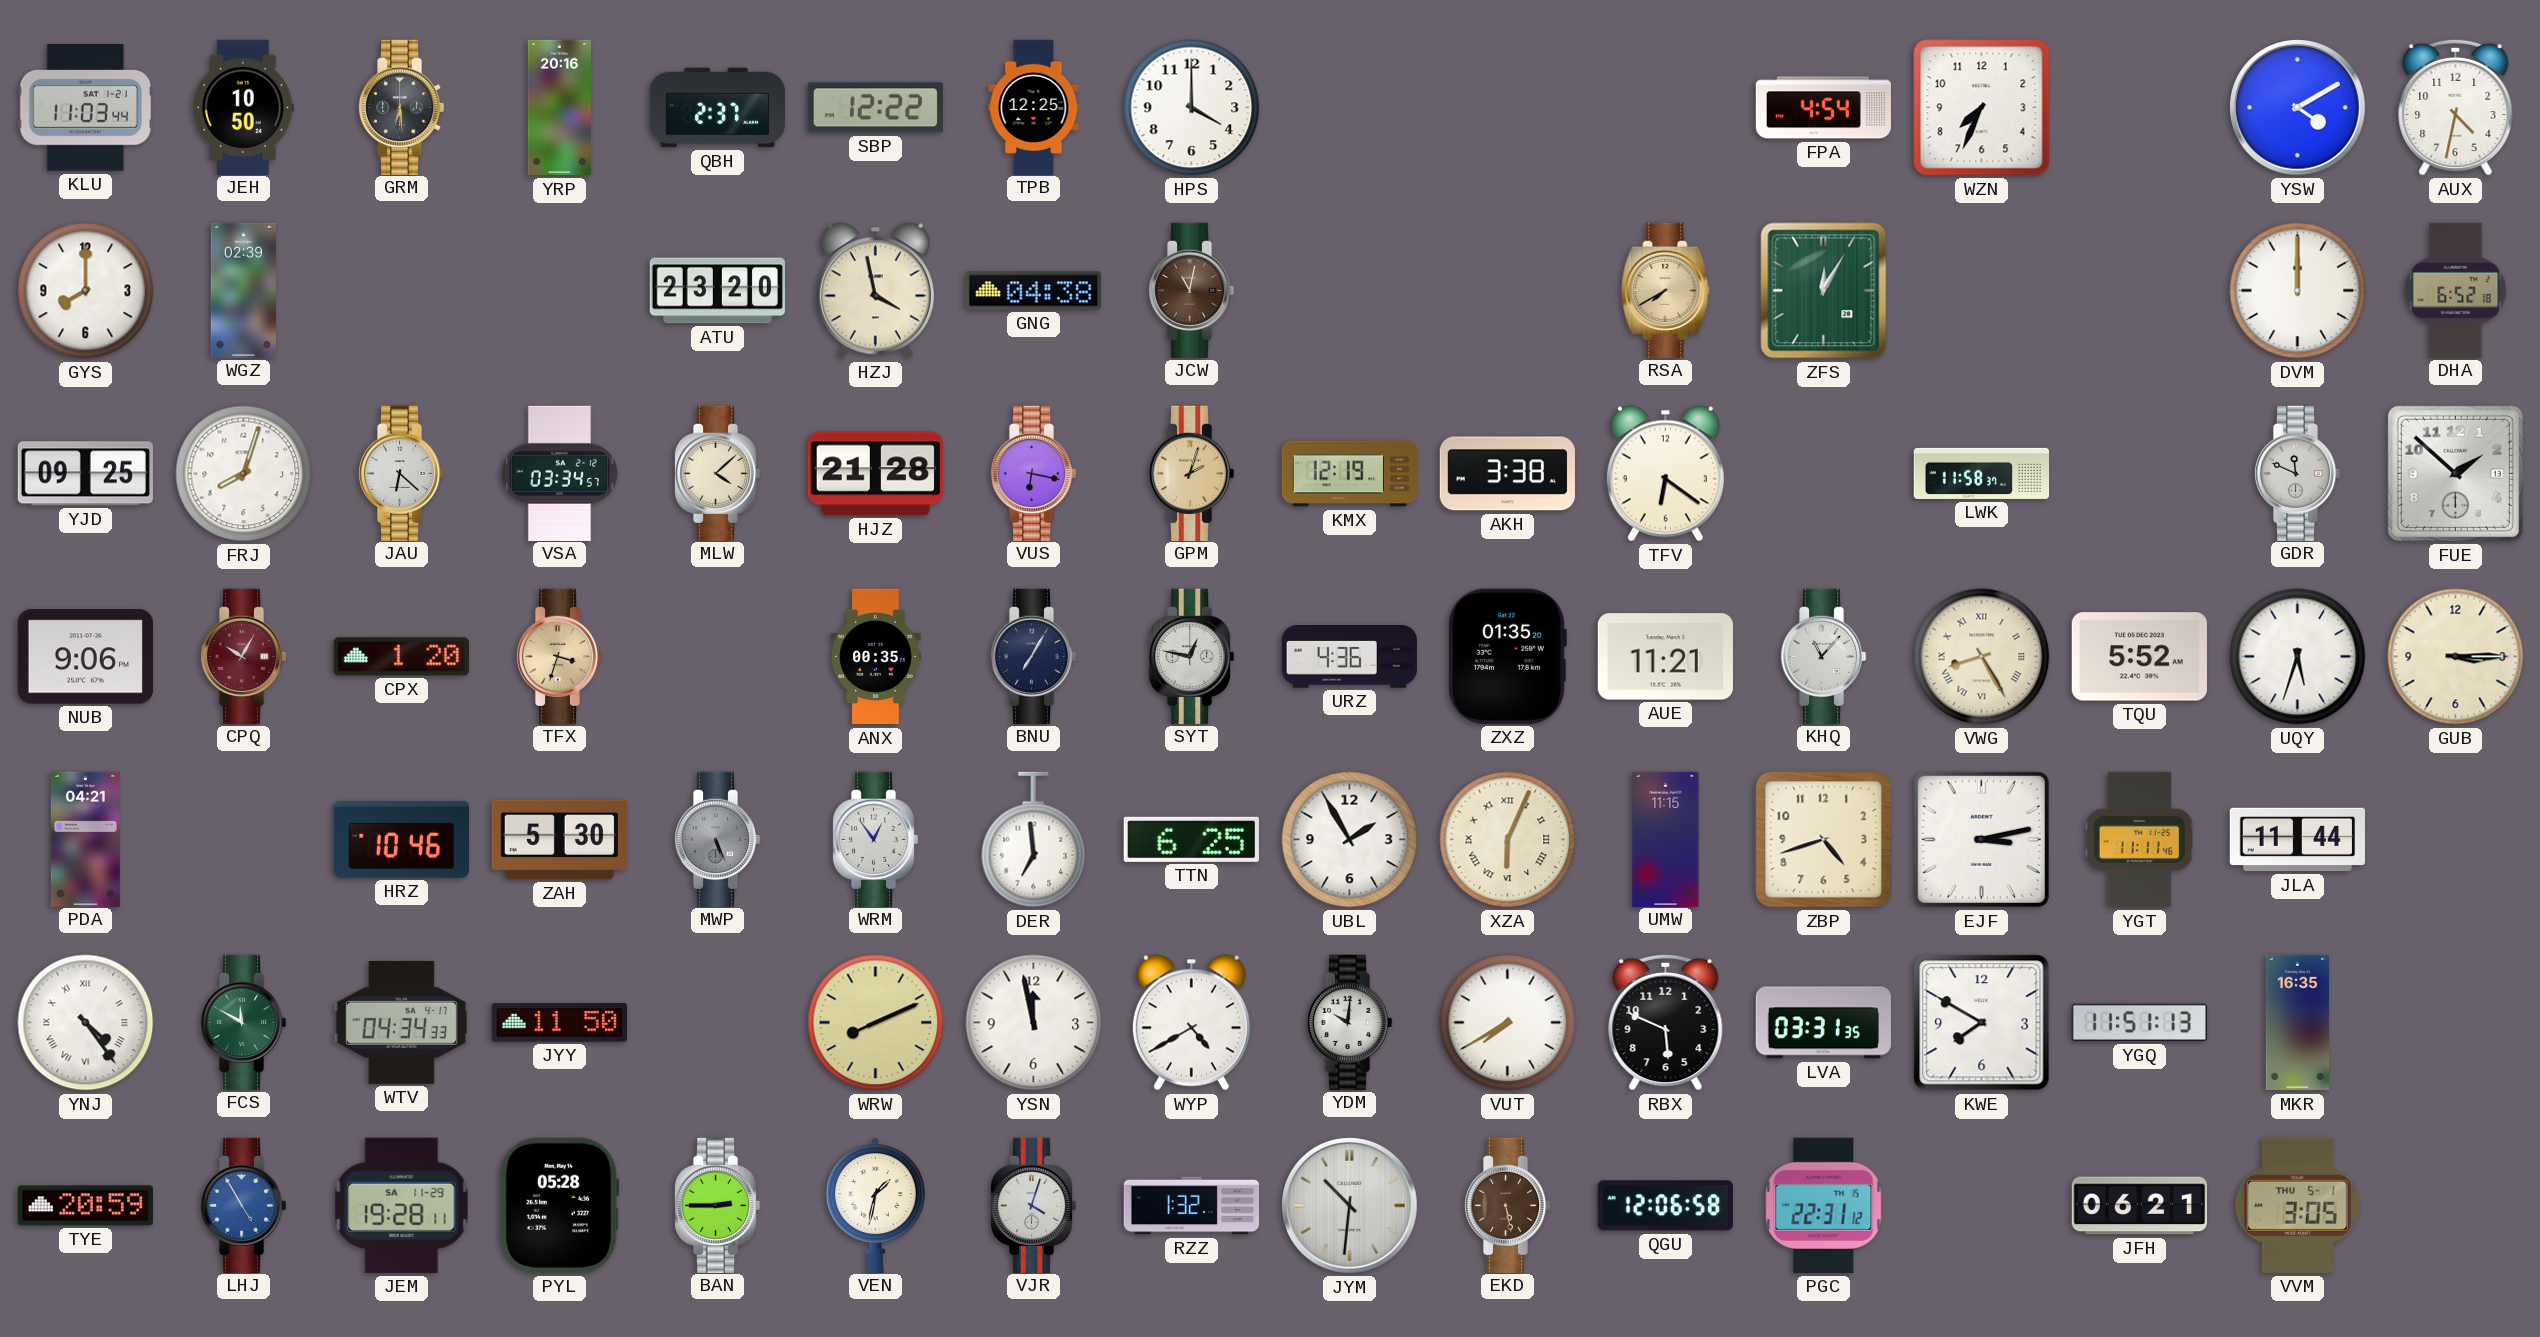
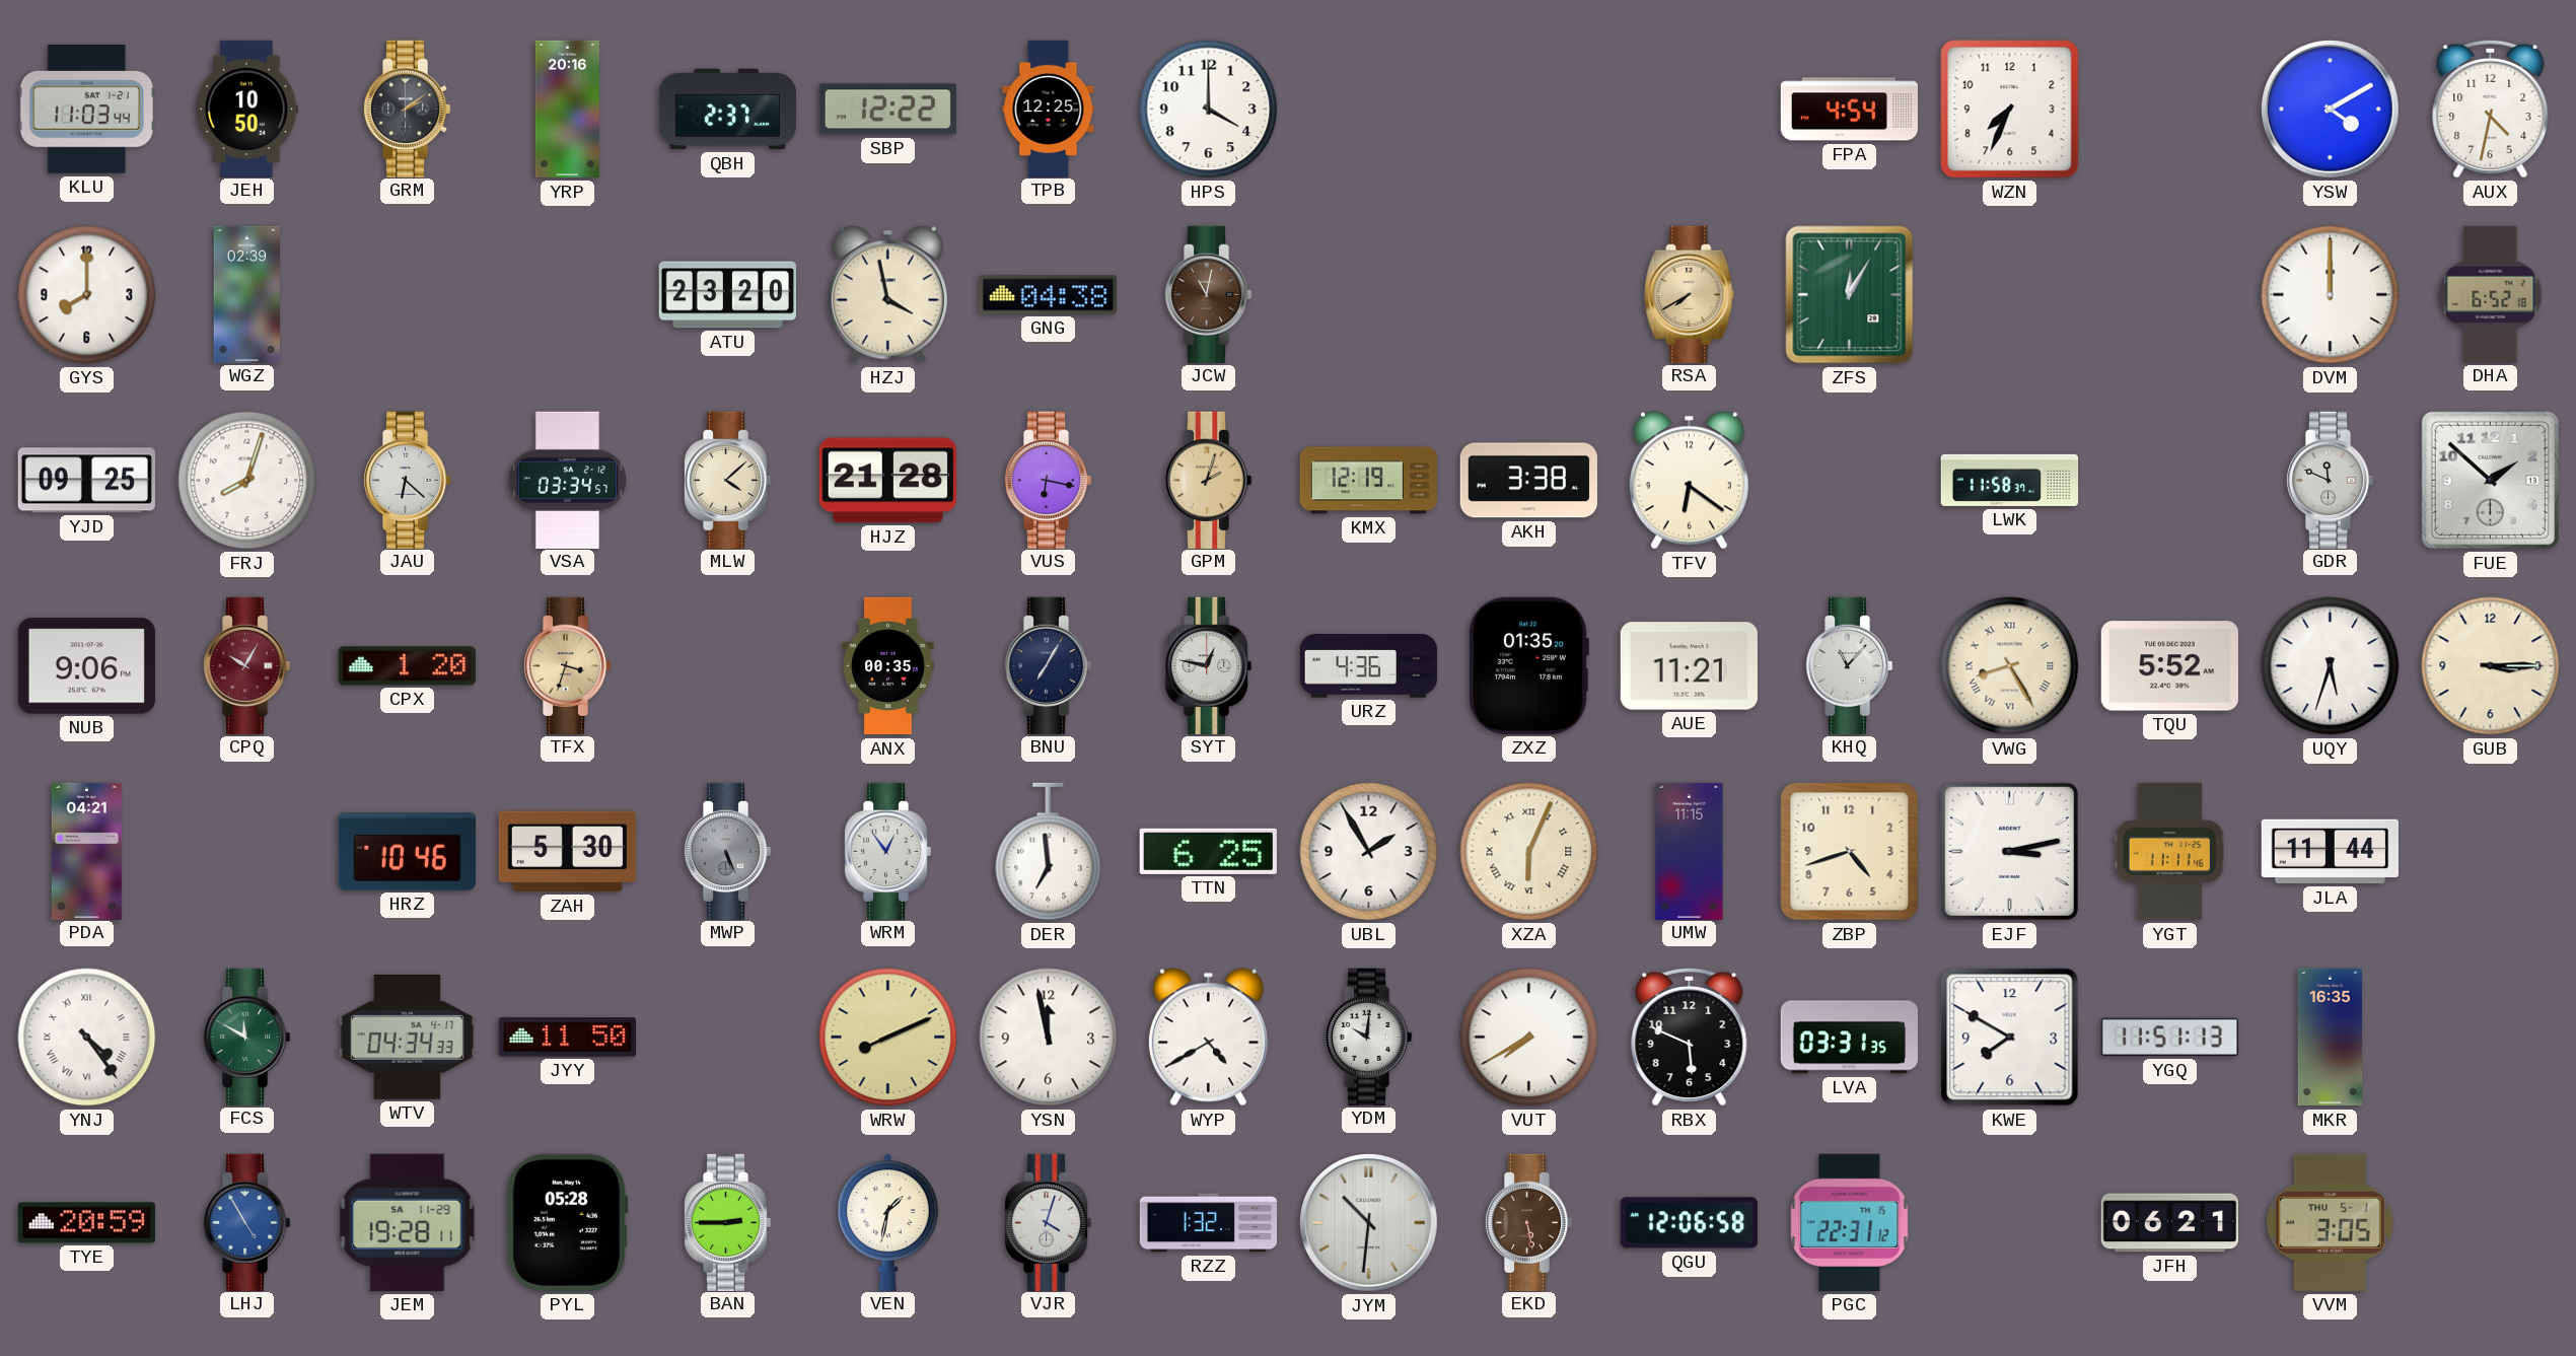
GRM: 6:29 -> 2:09 (407, 109)
